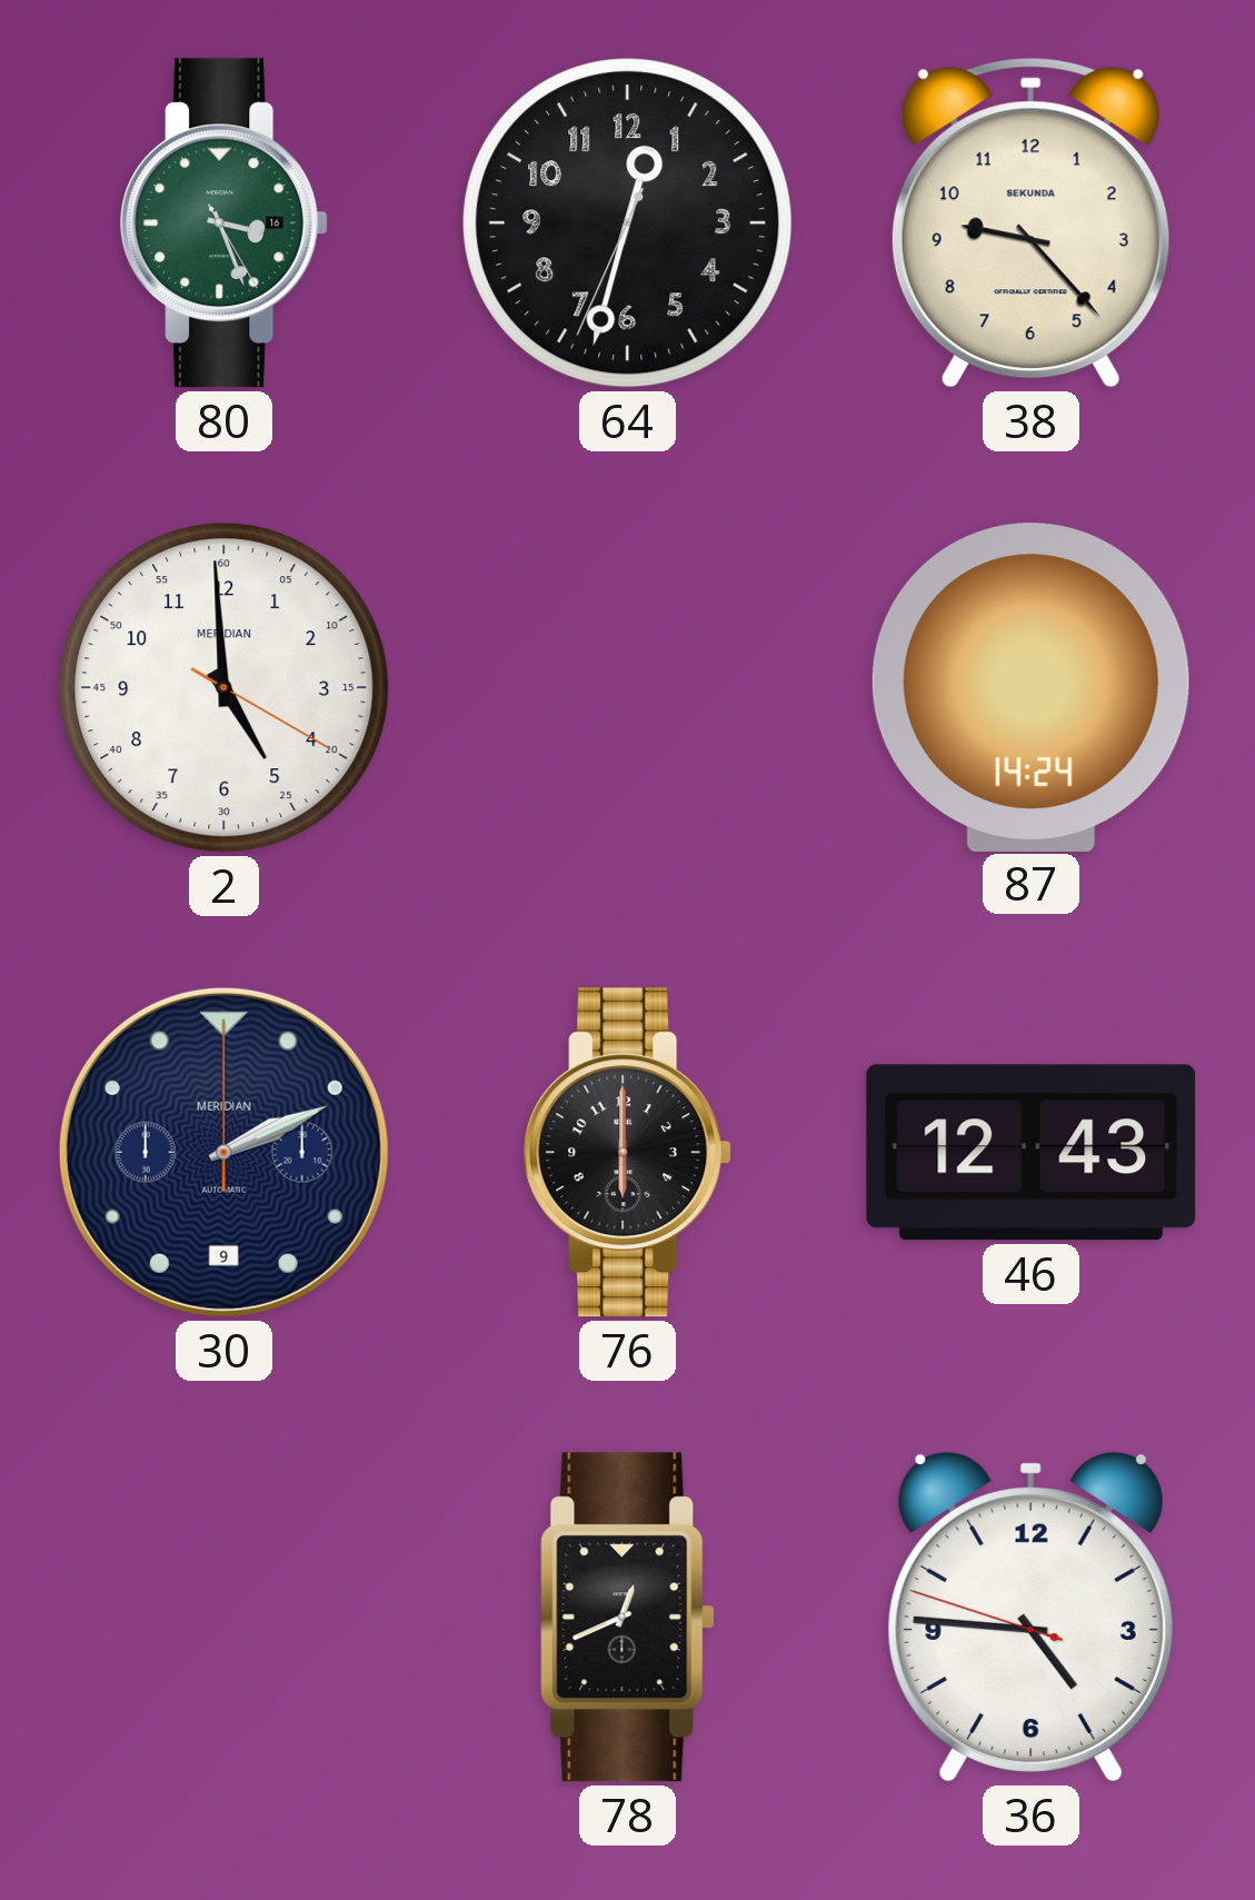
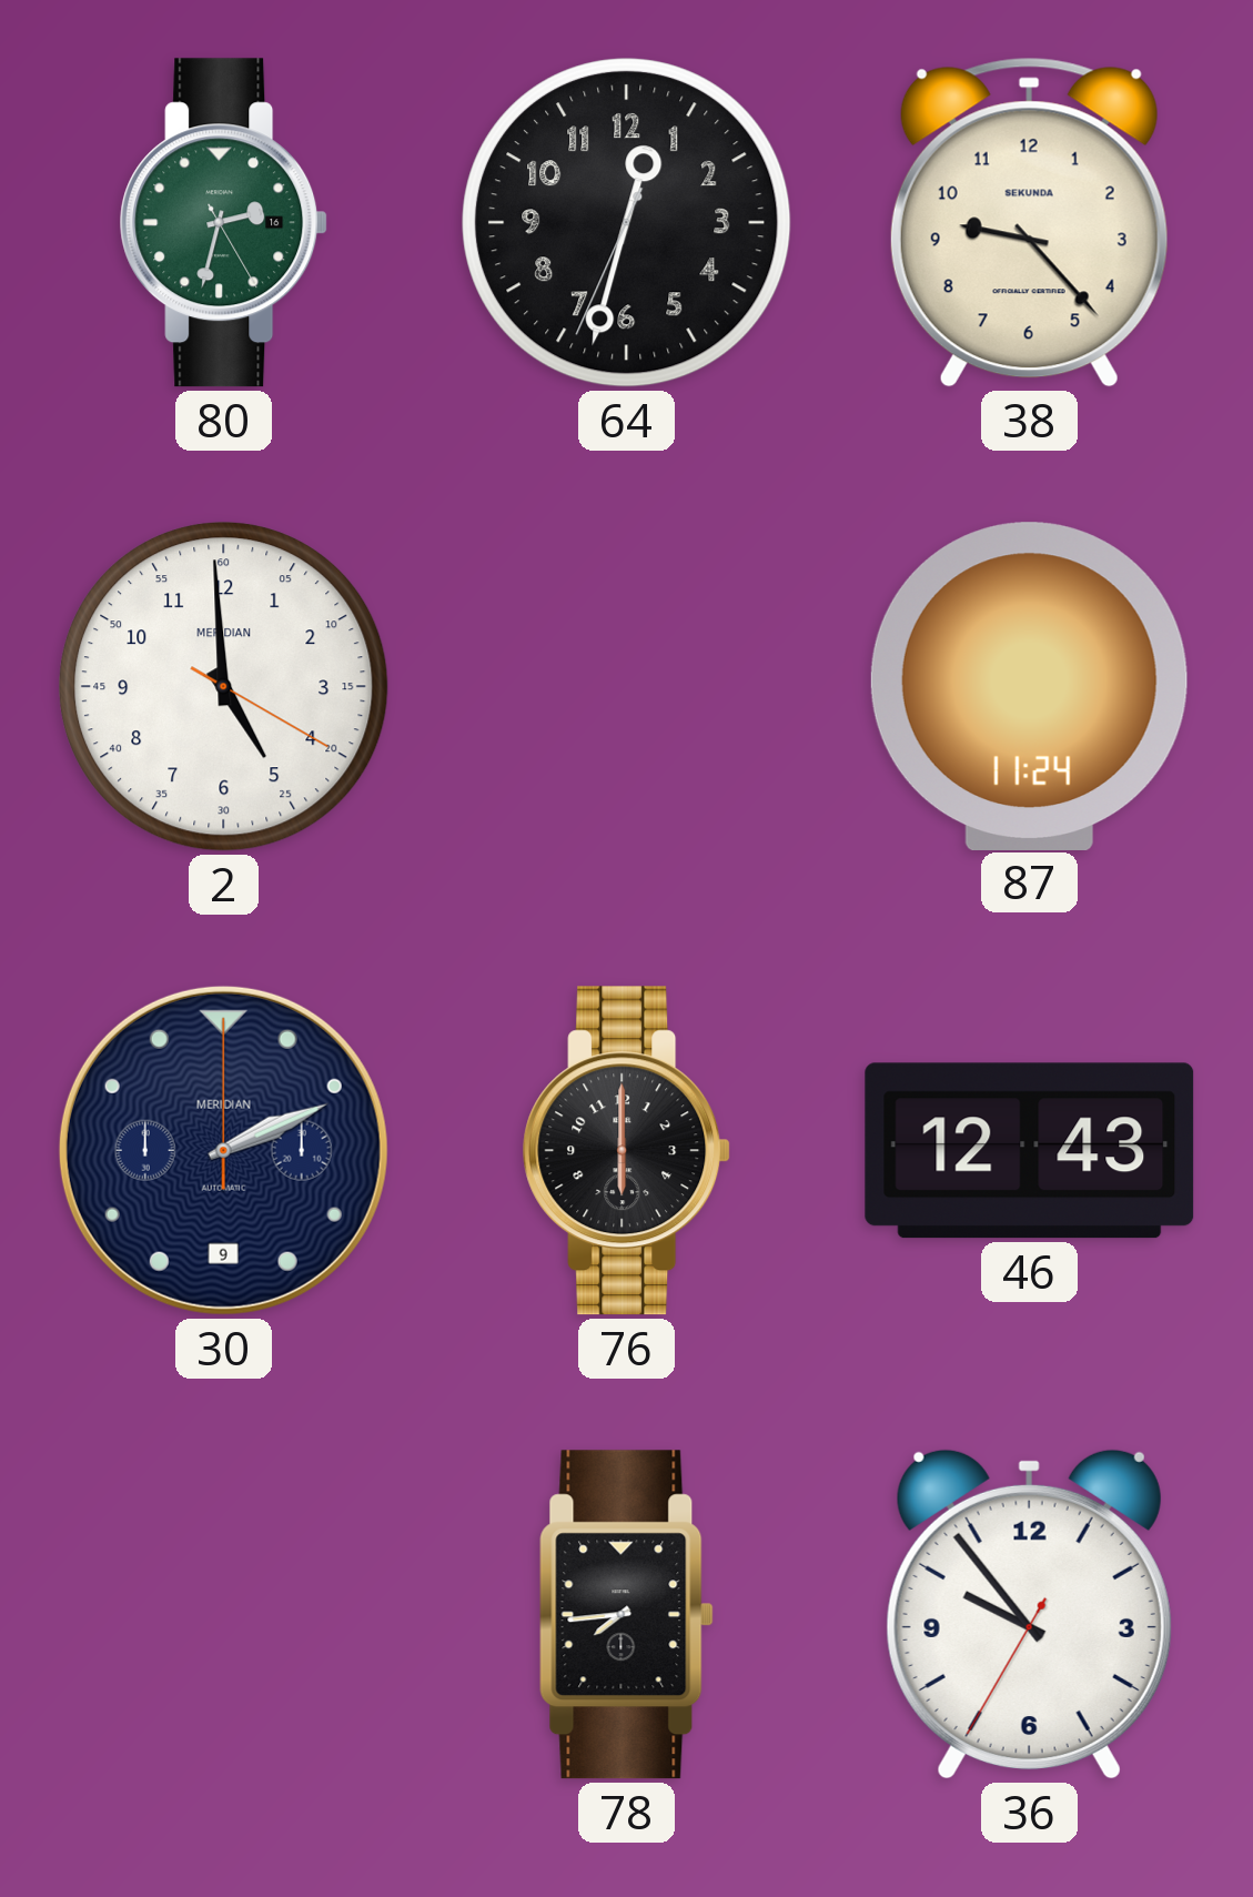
80: 3:26 -> 2:32 (224, 223)
87: 14:24 -> 11:24 (1029, 686)
78: 12:41 -> 7:44 (627, 1615)
36: 4:45 -> 9:53 (1029, 1614)
